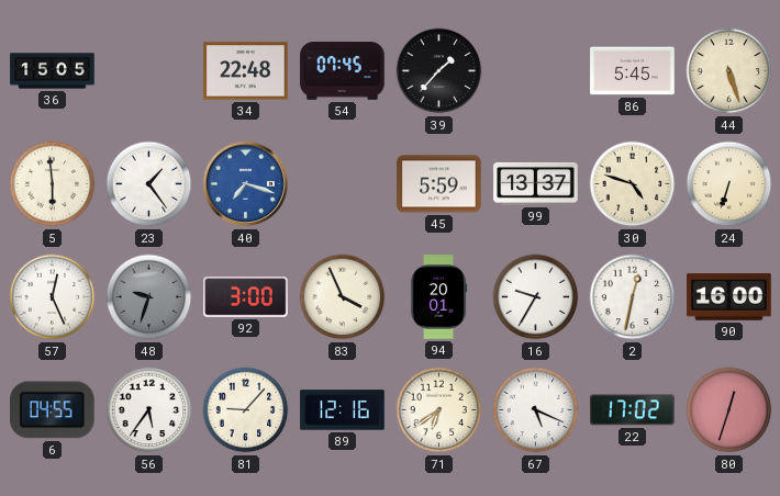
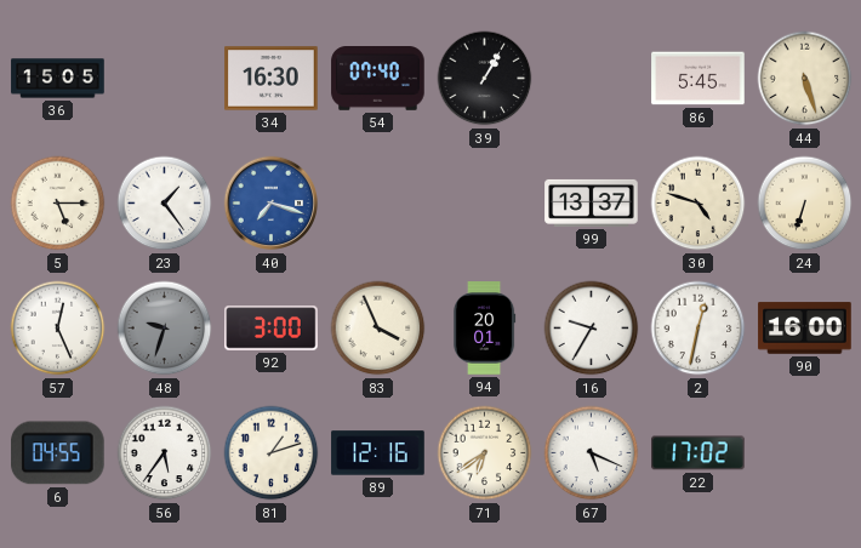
34: 22:48 -> 16:30 (272, 79)
54: 07:45 -> 07:40 (378, 79)
39: 1:37 -> 1:05 (485, 79)
5: 5:59 -> 5:15 (58, 204)
45: 5:59 -> none (439, 184)
81: 9:07 -> 1:12 (272, 453)
80: 12:33 -> none (729, 410)
